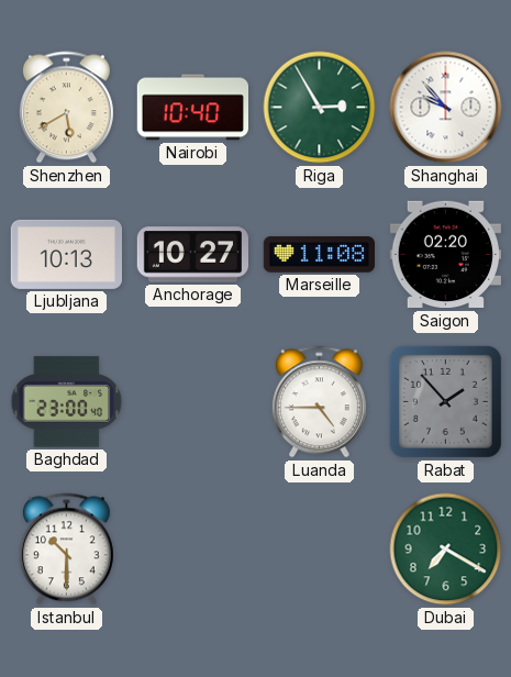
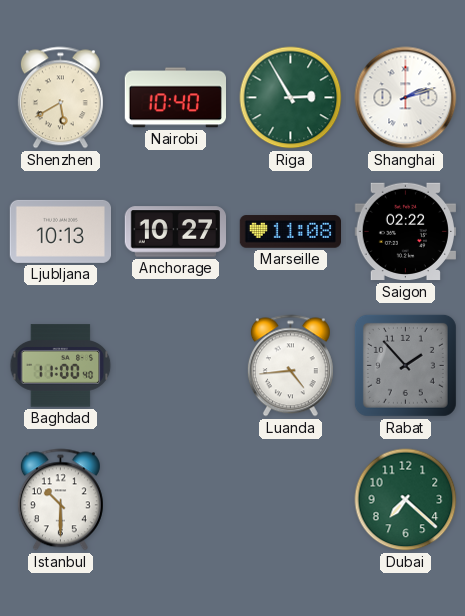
Shanghai: 9:53 -> 2:12 (406, 98)
Saigon: 02:20 -> 02:22 (405, 232)
Baghdad: 23:00 -> 11:00 (61, 366)
Luanda: 4:45 -> 4:44 (290, 366)
Dubai: 7:20 -> 7:22 (406, 500)
